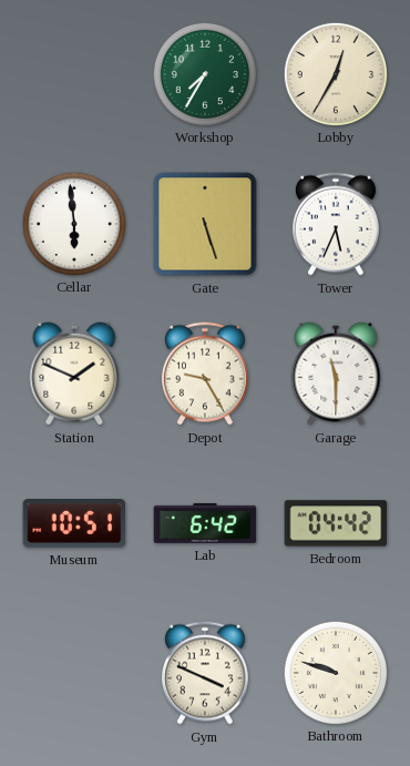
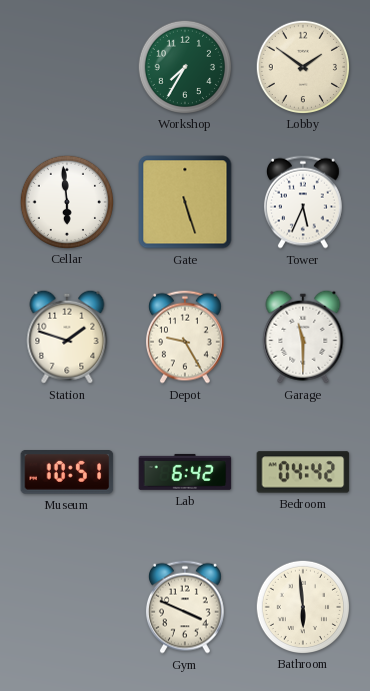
Lobby: 12:35 -> 1:51 (302, 66)
Station: 1:49 -> 1:48 (67, 337)
Bathroom: 9:48 -> 5:59 (302, 606)
